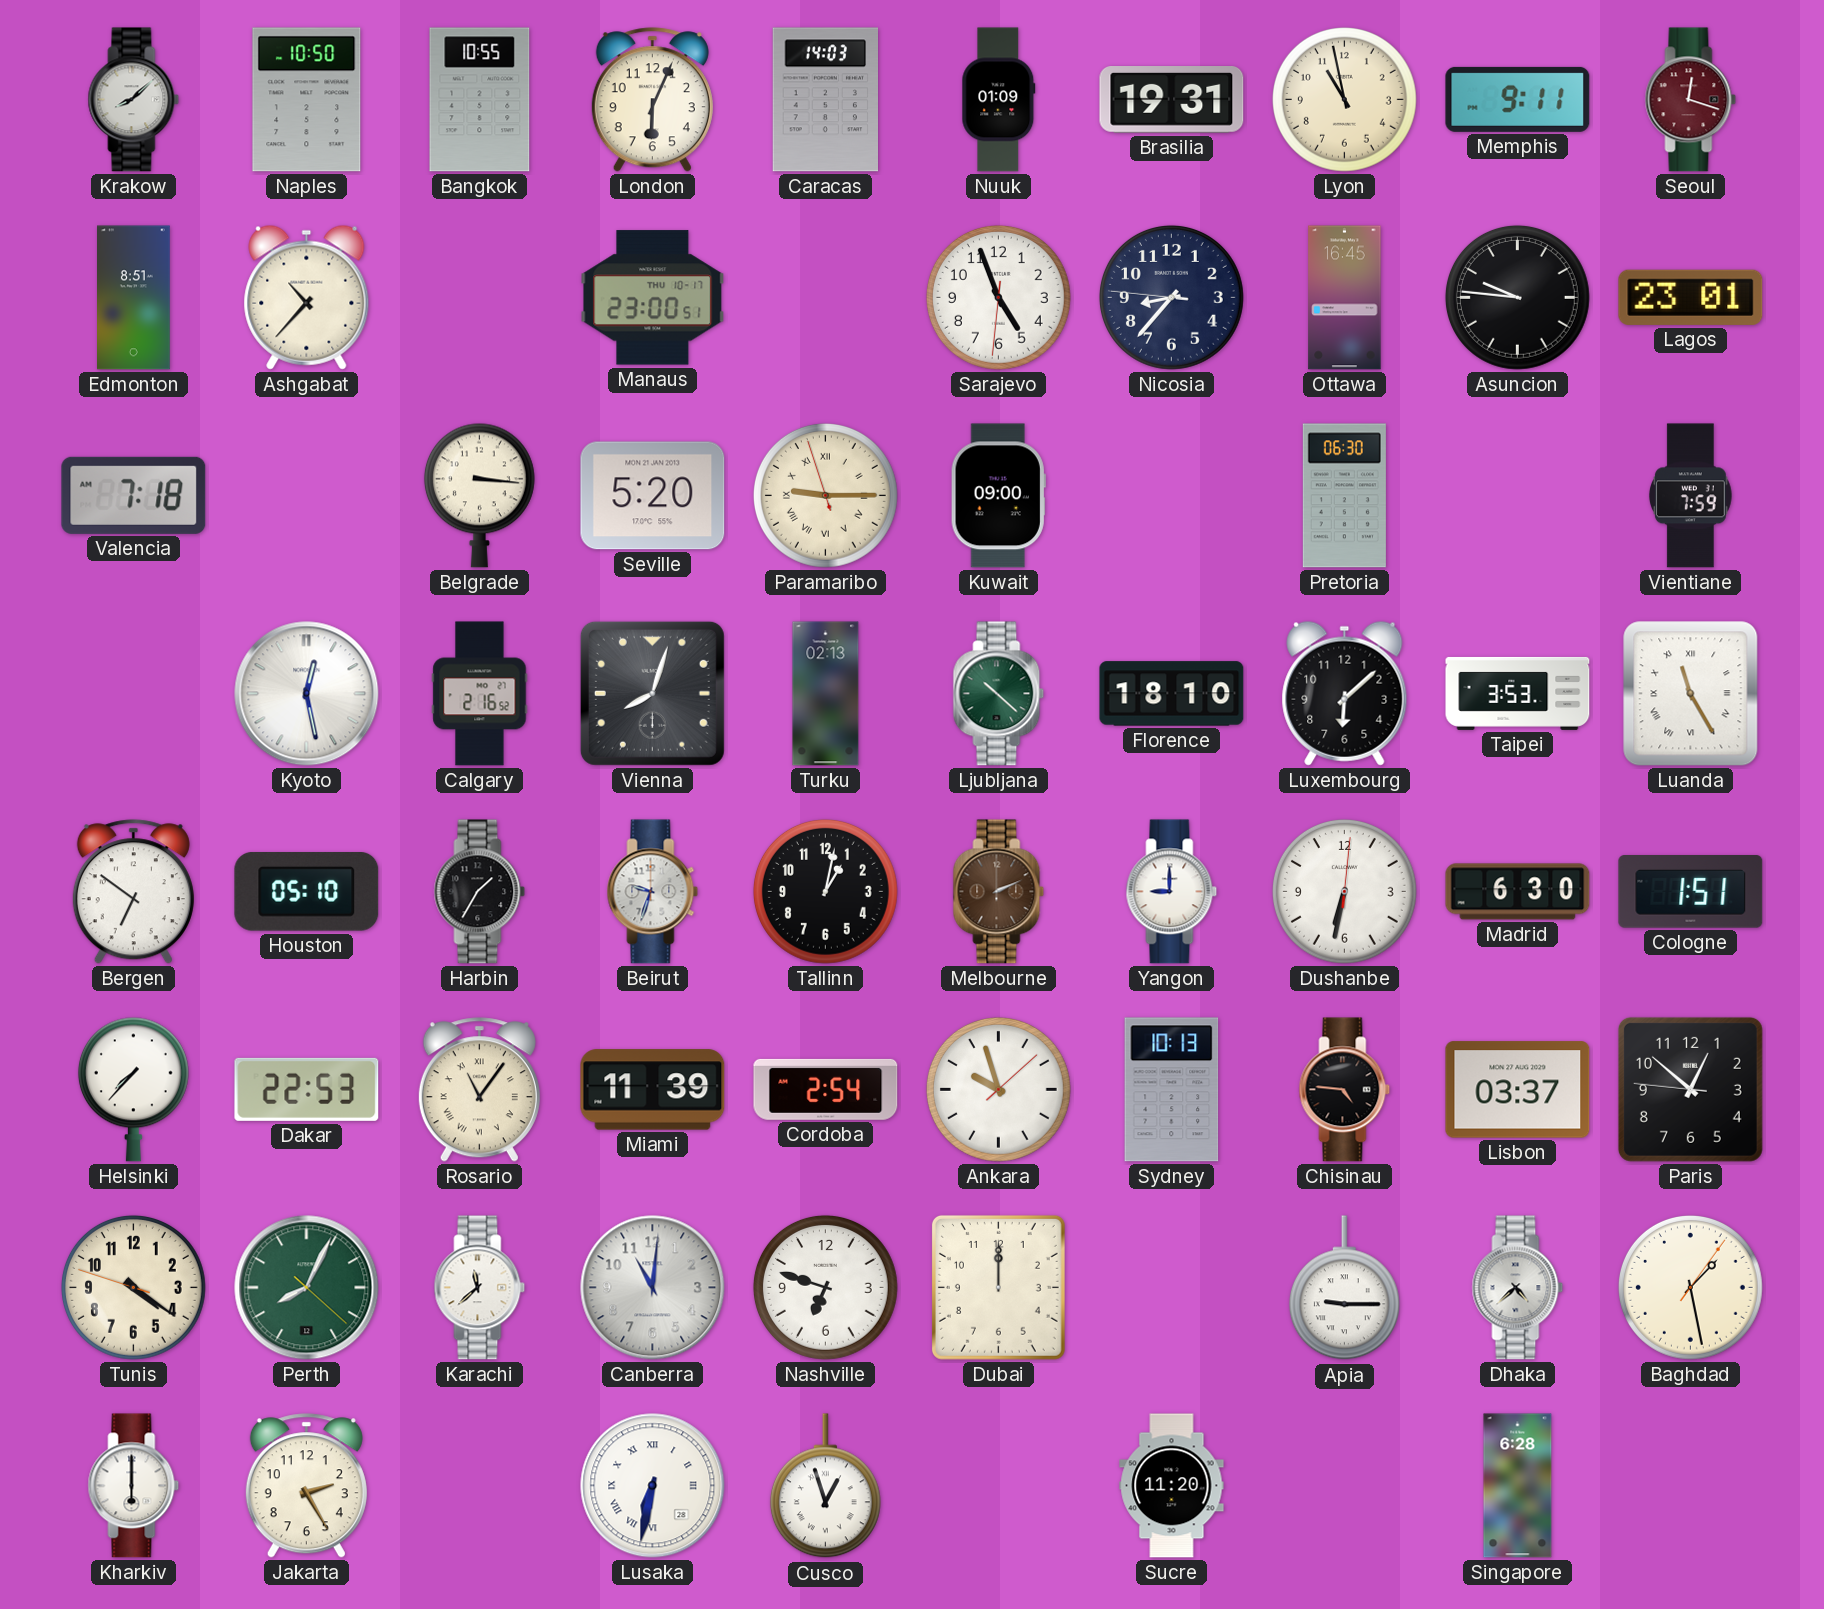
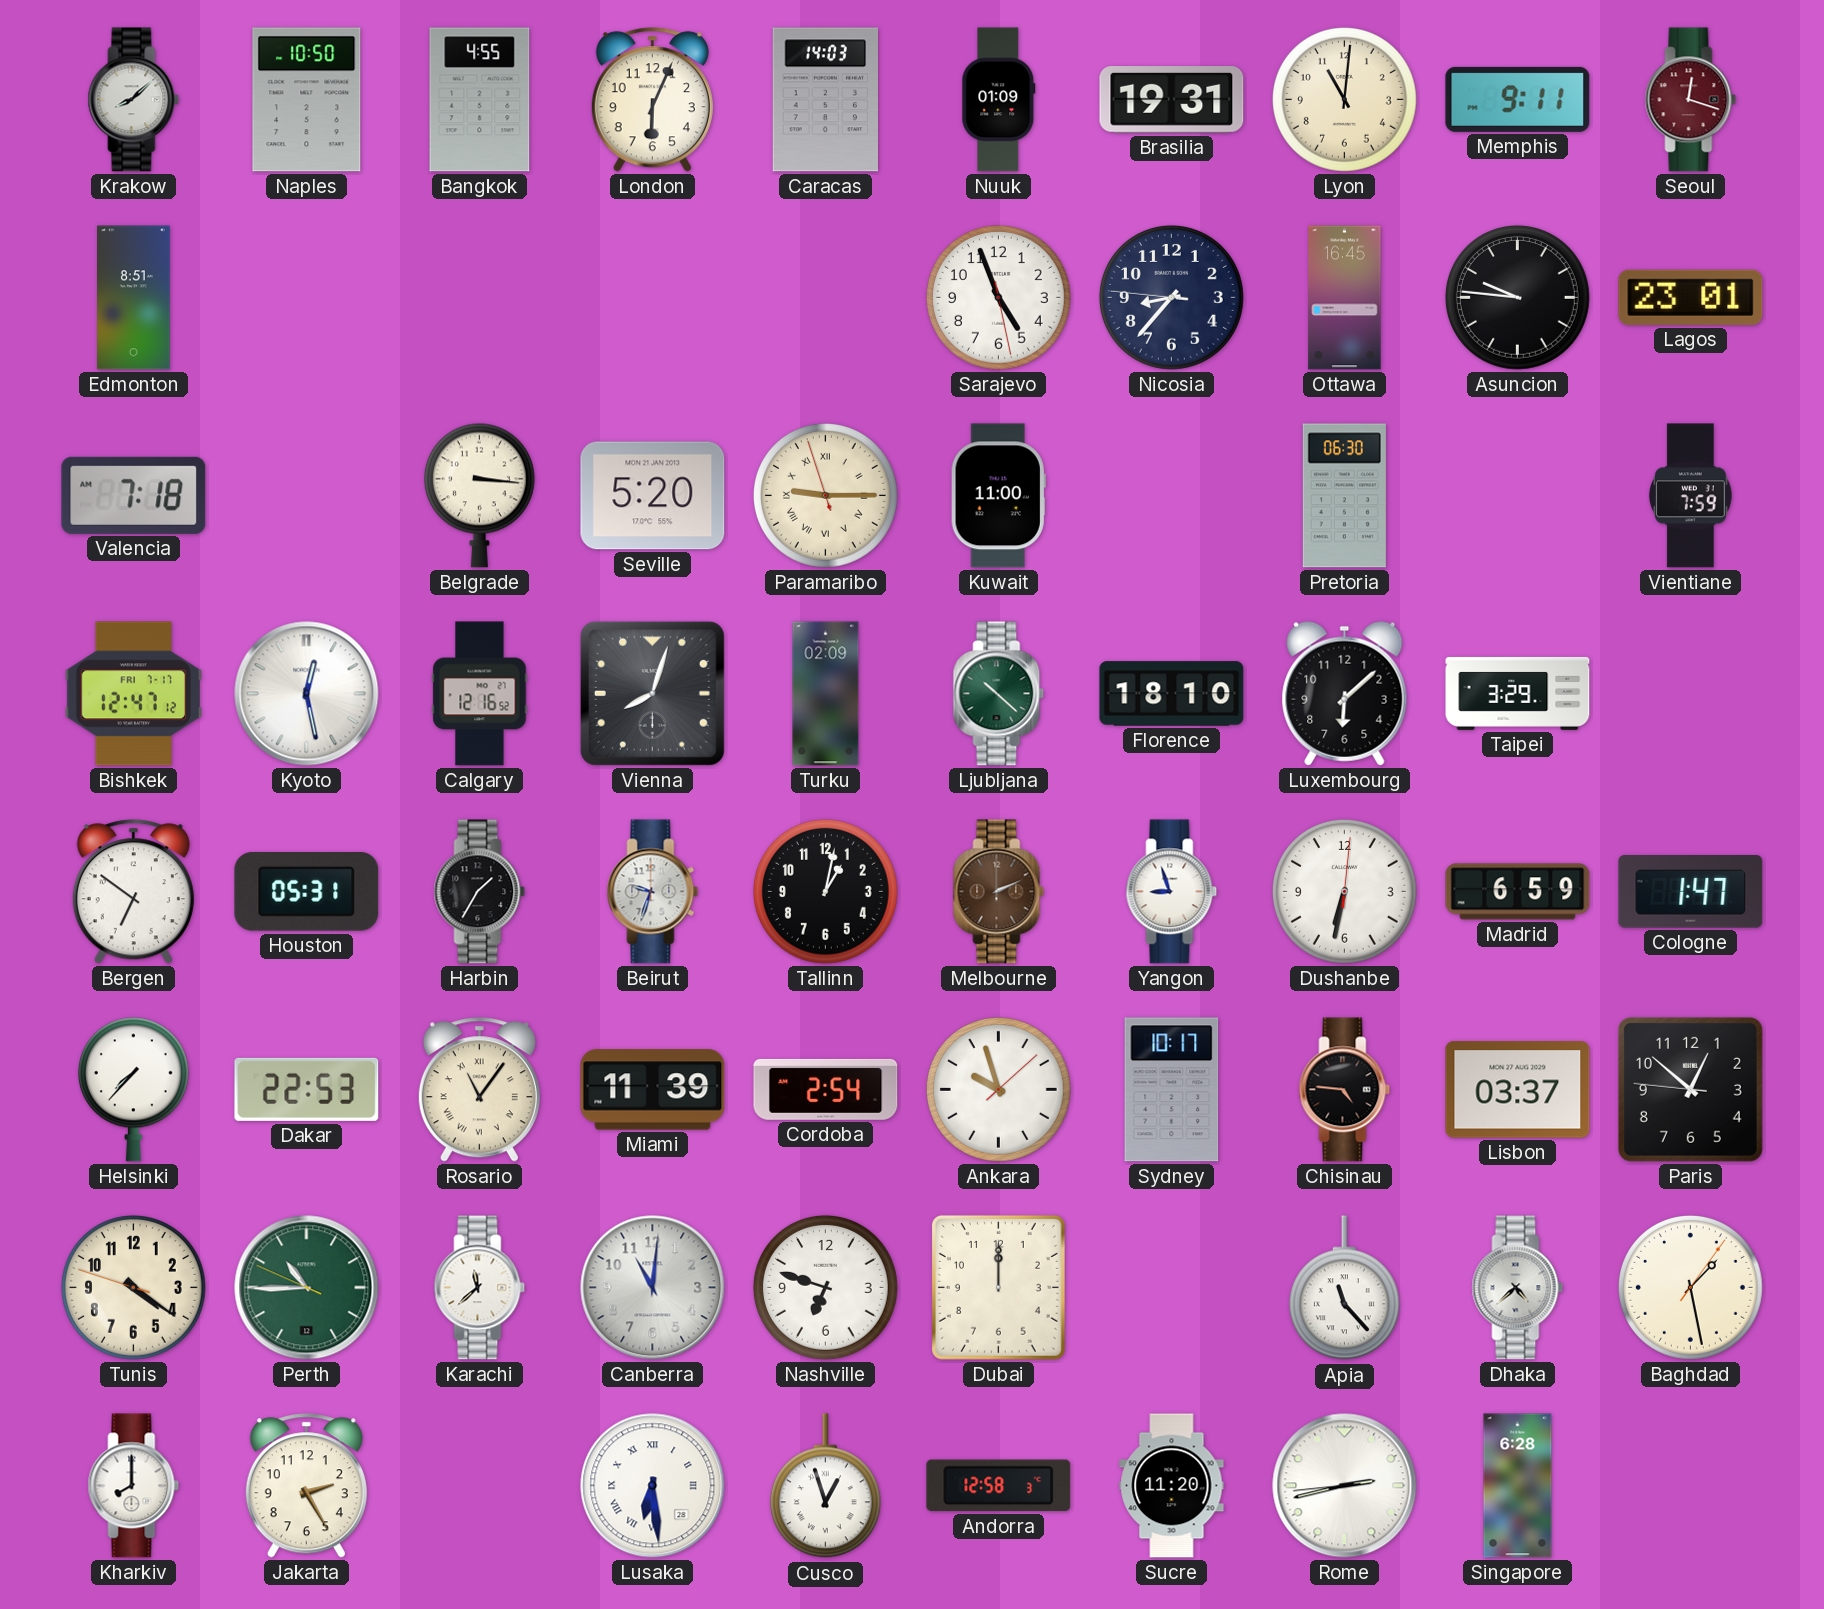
Bangkok: 10:55 -> 4:55 (480, 100)
Lyon: 10:58 -> 11:01 (1344, 99)
Ashgabat: 10:37 -> none (307, 297)
Manaus: 23:00 -> none (653, 298)
Sarajevo: 4:56:31 -> 4:56:28 (998, 297)
Kuwait: 09:00 -> 11:00 (998, 496)
Bishkek: none -> 12:47 (133, 694)
Calgary: 2:16 -> 12:16 (480, 694)
Turku: 02:13 -> 02:09 (826, 694)
Taipei: 3:53 -> 3:29 (1518, 693)
Luanda: 11:25 -> none (1691, 694)
Houston: 05:10 -> 05:31 (307, 892)
Yangon: 9:00 -> 8:57 (1172, 892)
Madrid: 6:30 -> 6:59 (1518, 892)
Cologne: 1:51 -> 1:47 (1691, 892)
Sydney: 10:13 -> 10:17 (1172, 1090)
Perth: 8:04 -> 10:44 (307, 1288)
Apia: 9:15 -> 11:23 (1344, 1288)
Kharkiv: 6:00 -> 8:00 (134, 1486)
Lusaka: 6:32 -> 6:29 (653, 1486)
Andorra: none -> 12:58 (999, 1486)
Rome: none -> 2:42 (1345, 1486)
